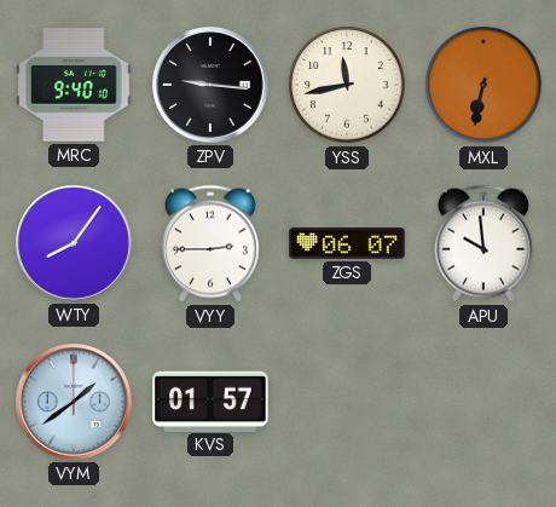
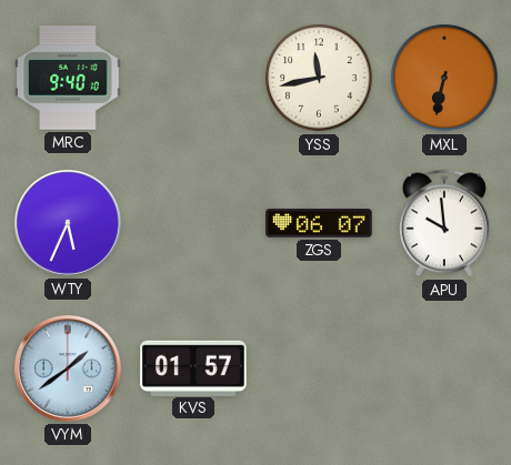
ZPV: 9:16 -> none (212, 86)
WTY: 8:06 -> 5:34 (69, 224)
VYY: 2:45 -> none (210, 243)
